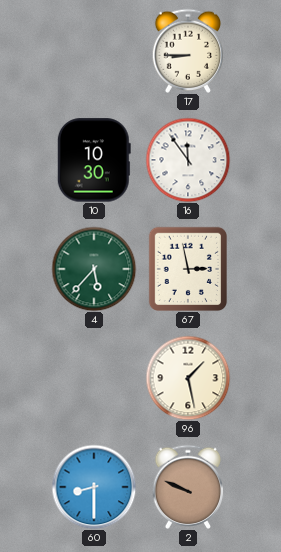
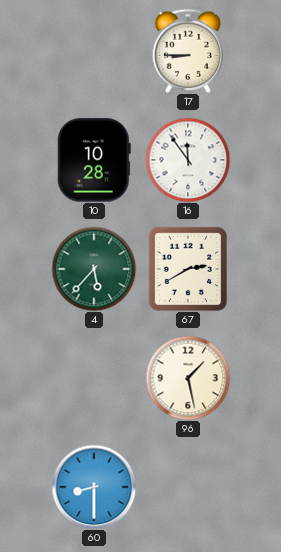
10: 10:30 -> 10:28 (94, 160)
67: 2:58 -> 2:40 (187, 268)
2: 9:49 -> none (187, 487)
